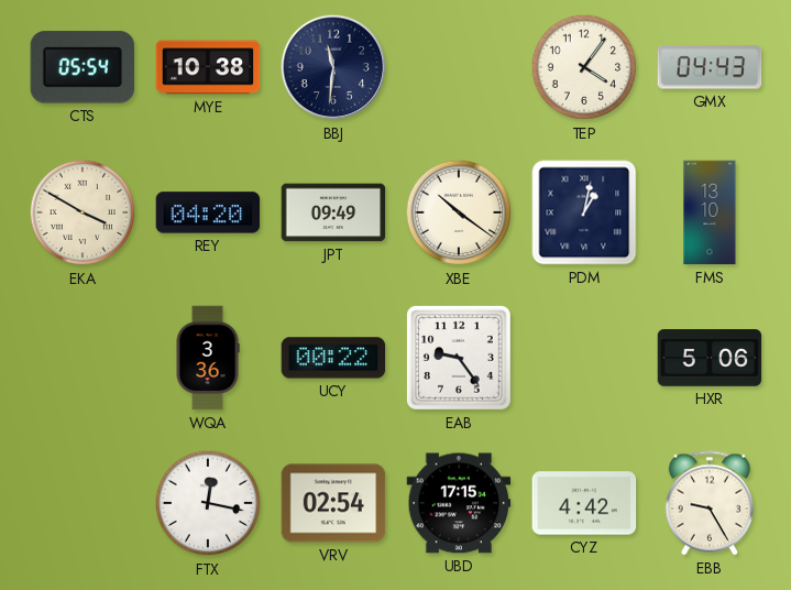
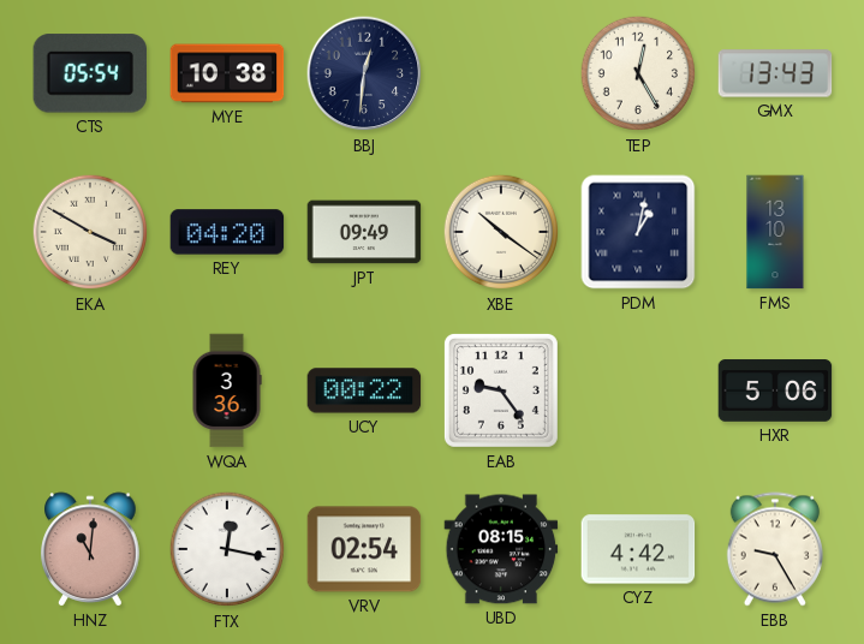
BBJ: 11:31 -> 12:31 (364, 73)
TEP: 4:06 -> 12:25 (638, 73)
GMX: 04:43 -> 13:43 (775, 73)
HNZ: none -> 11:01 (90, 549)
UBD: 17:15 -> 08:15 (501, 549)
